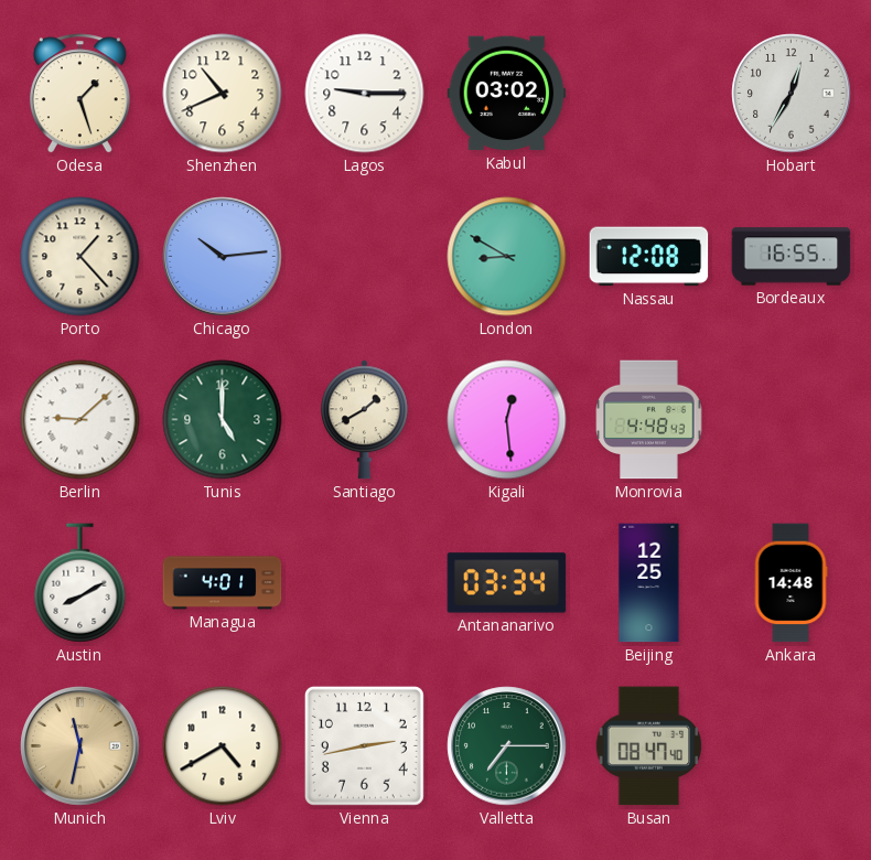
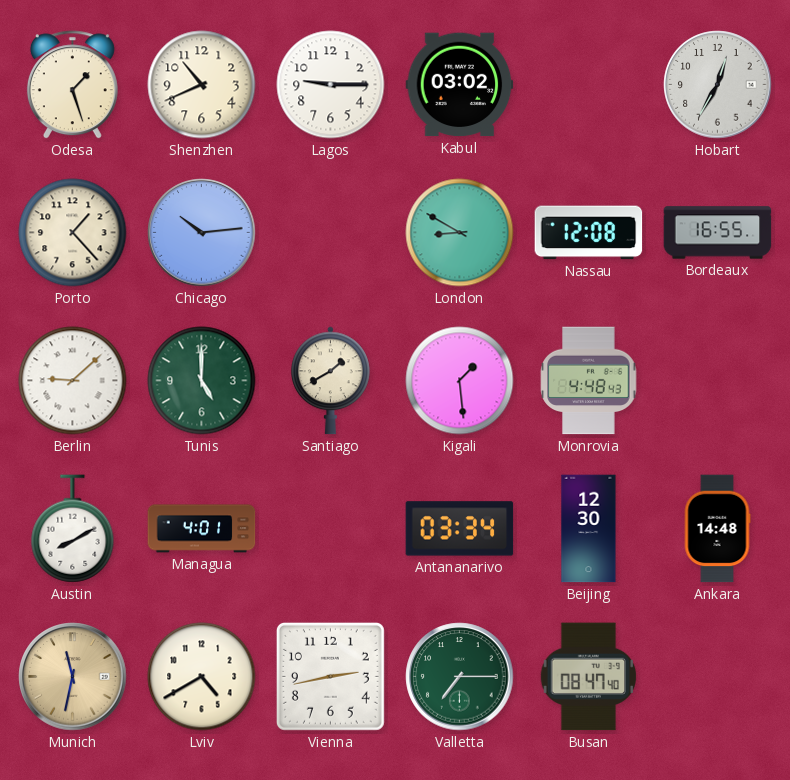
Kigali: 12:29 -> 1:29 (460, 381)
Beijing: 12:25 -> 12:30 (589, 529)
